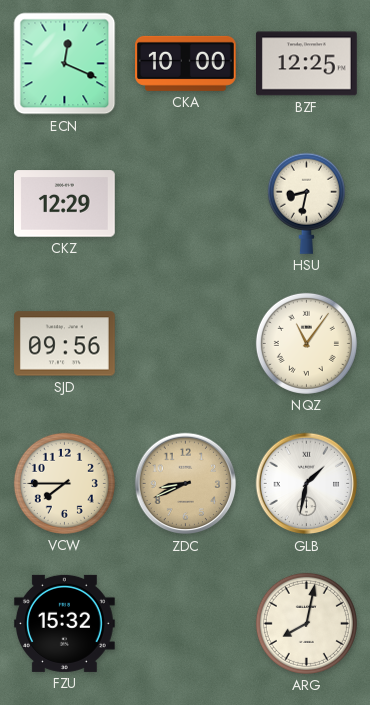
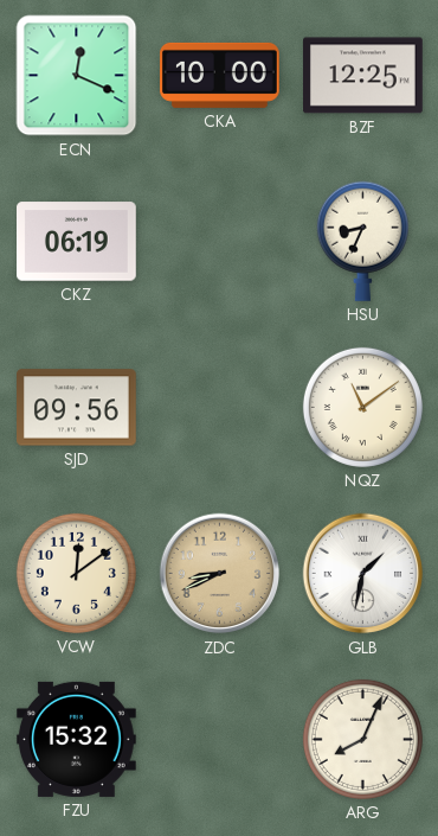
CKZ: 12:29 -> 06:19 (77, 242)
HSU: 8:32 -> 8:34 (362, 241)
NQZ: 11:06 -> 11:09 (362, 407)
VCW: 7:45 -> 12:09 (76, 573)
ARG: 8:02 -> 8:04 (362, 739)
